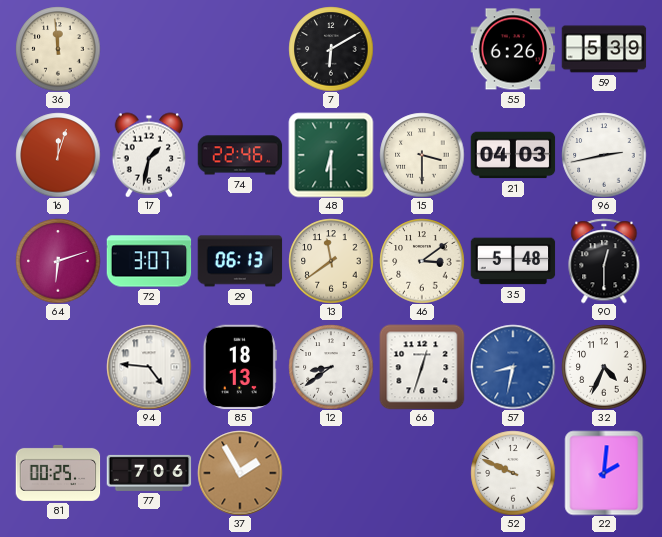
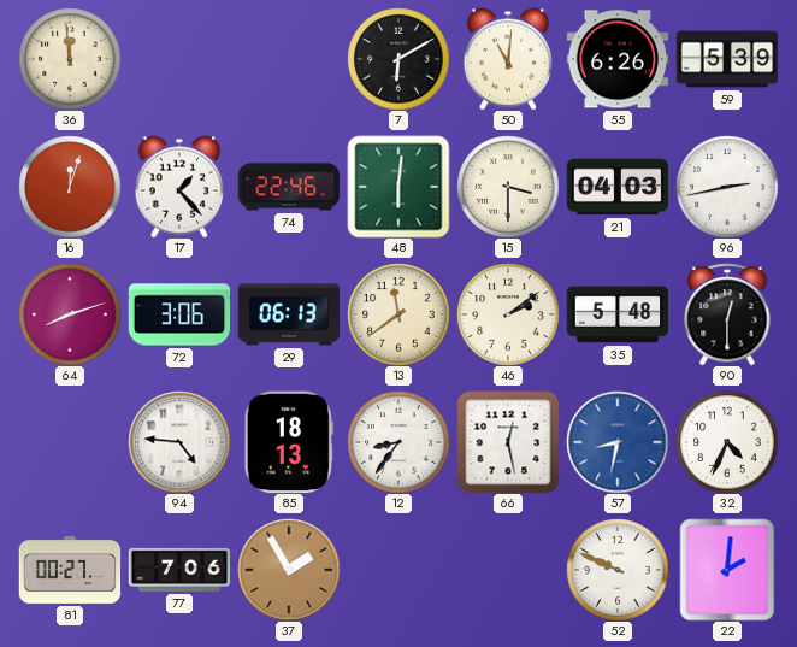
50: none -> 11:01 (508, 59)
17: 1:32 -> 1:23 (179, 187)
48: 6:30 -> 6:01 (398, 187)
64: 6:12 -> 8:12 (70, 314)
72: 3:07 -> 3:06 (179, 314)
46: 3:09 -> 2:09 (508, 314)
12: 8:39 -> 8:36 (398, 442)
66: 12:33 -> 12:28 (508, 442)
81: 00:25 -> 00:27 (70, 570)
